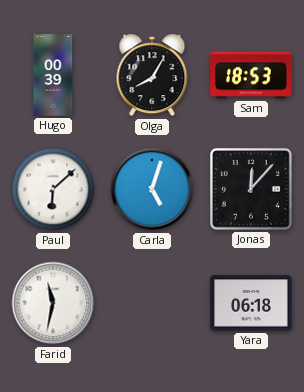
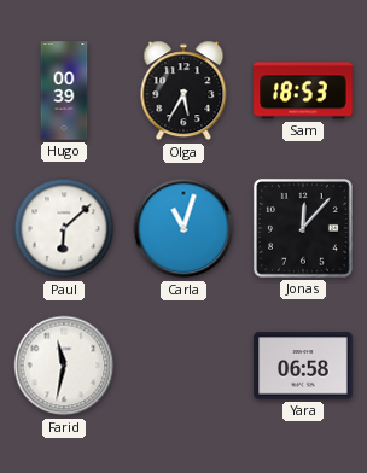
Olga: 8:05 -> 5:35 (183, 90)
Carla: 5:03 -> 11:03 (183, 228)
Yara: 06:18 -> 06:58 (303, 366)
